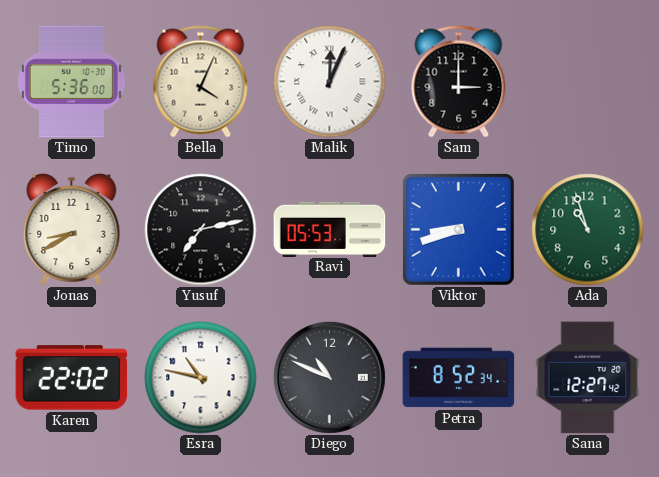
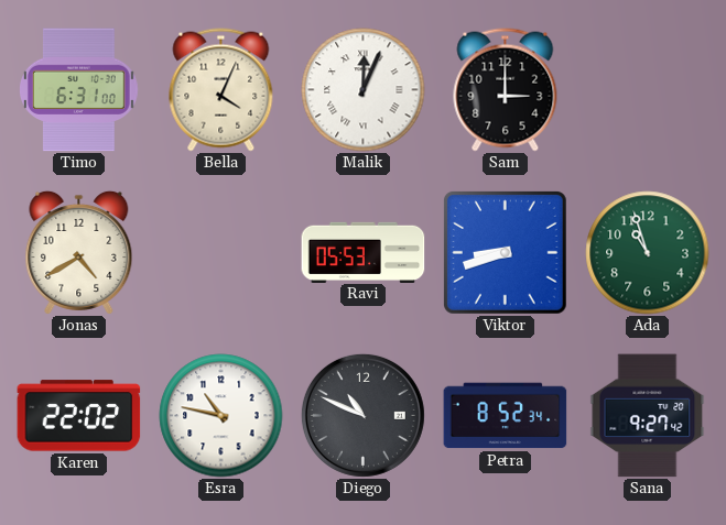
Timo: 5:36 -> 6:31 (79, 90)
Jonas: 8:40 -> 4:40 (79, 252)
Yusuf: 7:13 -> none (201, 230)
Sana: 12:27 -> 9:27 (648, 416)
